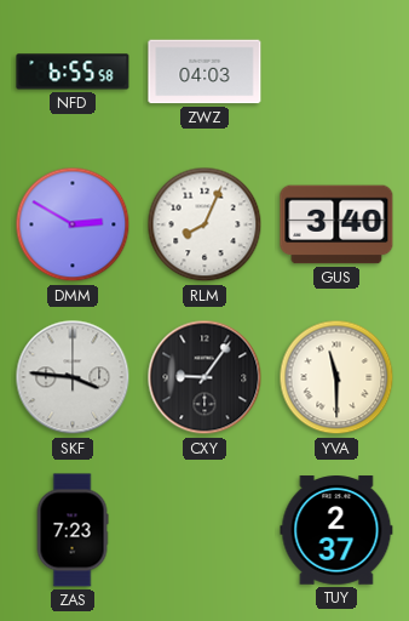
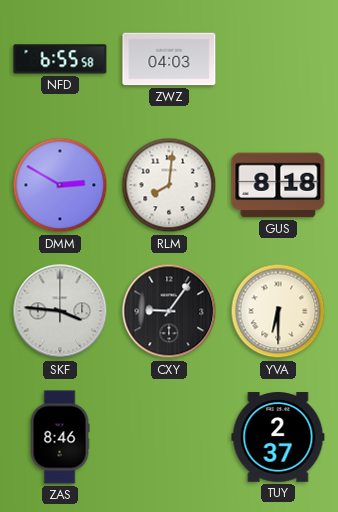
RLM: 8:04 -> 8:01 (169, 185)
GUS: 3:40 -> 8:18 (278, 185)
YVA: 11:30 -> 6:30 (278, 311)
ZAS: 7:23 -> 8:46 (60, 437)
